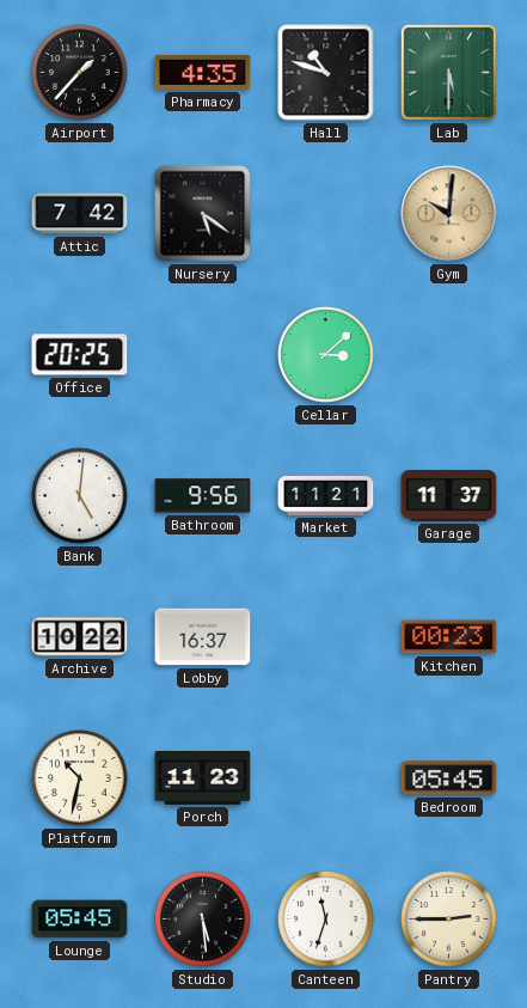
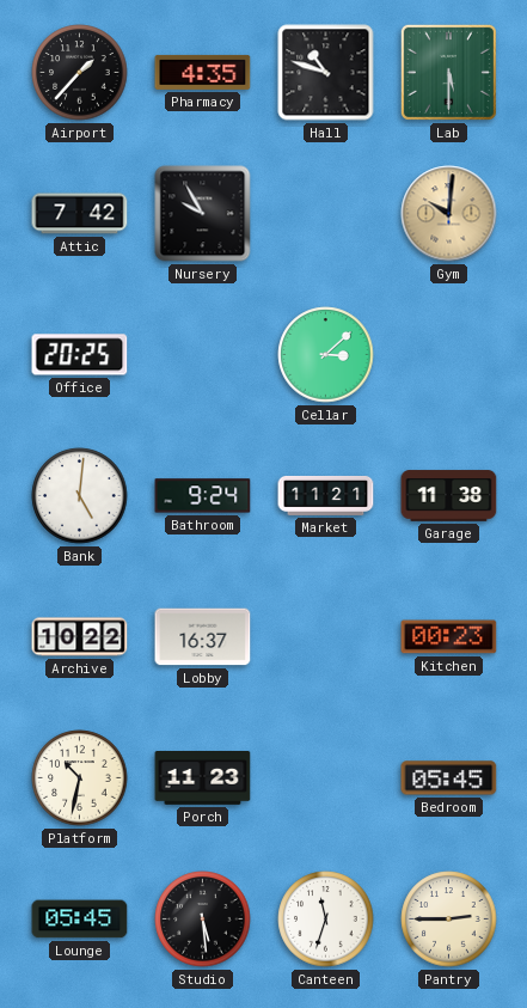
Nursery: 5:21 -> 9:55 (203, 214)
Bathroom: 9:56 -> 9:24 (203, 496)
Garage: 11:37 -> 11:38 (449, 496)
